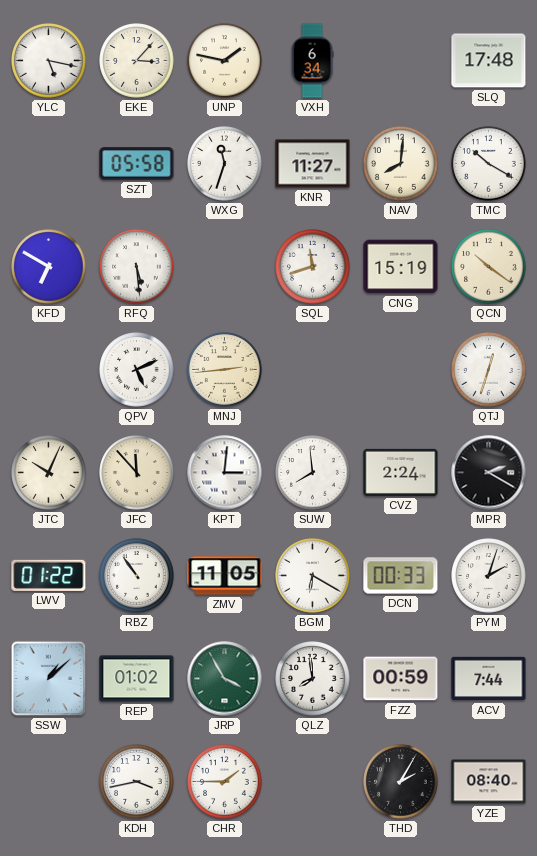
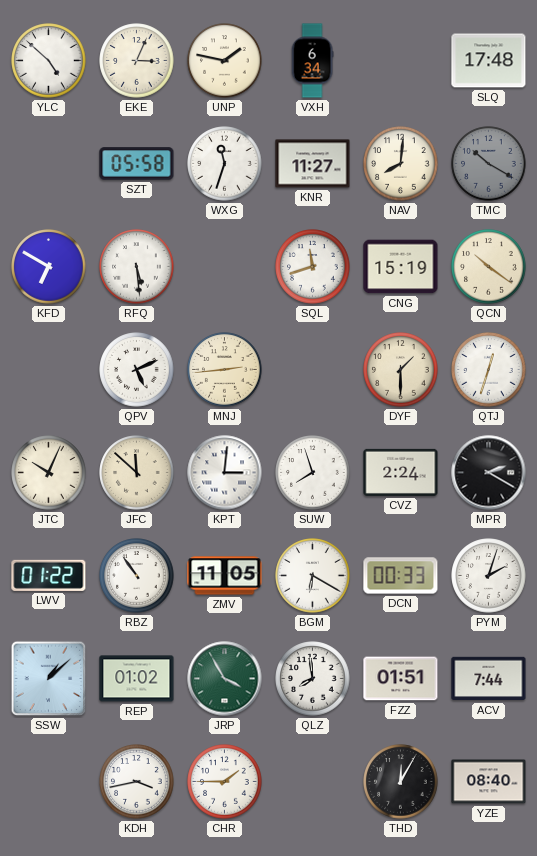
YLC: 5:17 -> 4:52 (49, 61)
EKE: 3:07 -> 3:04 (137, 61)
TMC dial: white -> grey (489, 164)
DYF: none -> 1:30 (401, 370)
JFC: 11:53 -> 11:52 (137, 473)
SUW: 7:59 -> 7:57 (313, 473)
FZZ: 00:59 -> 01:51 (401, 679)
THD: 2:05 -> 12:05 (401, 782)
